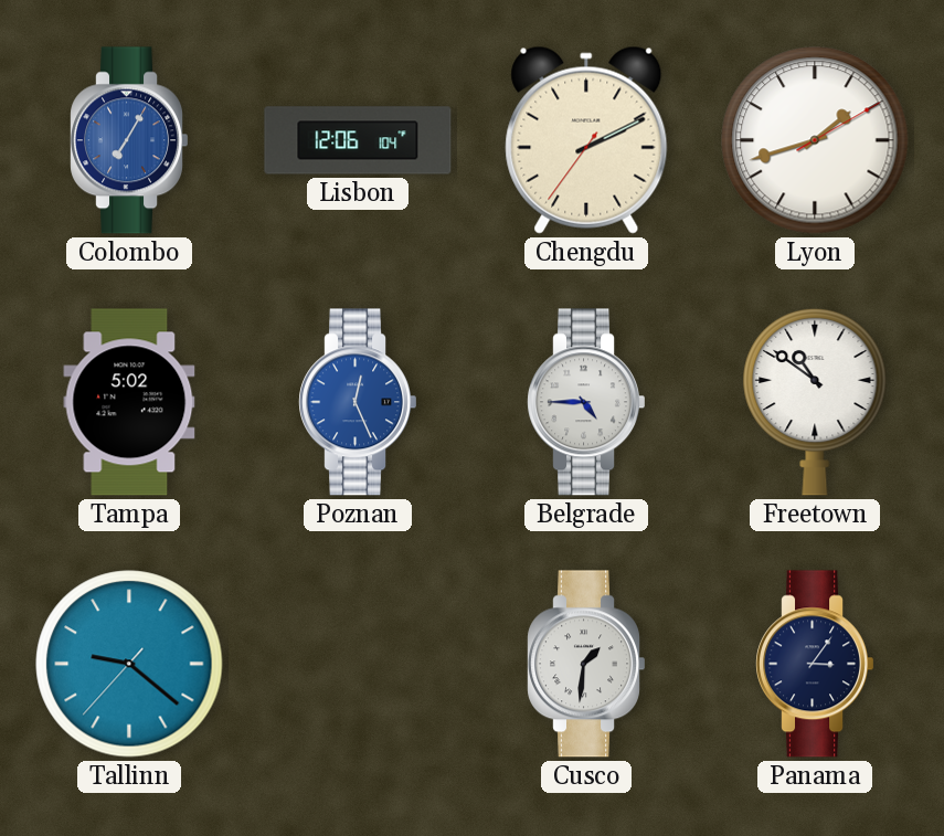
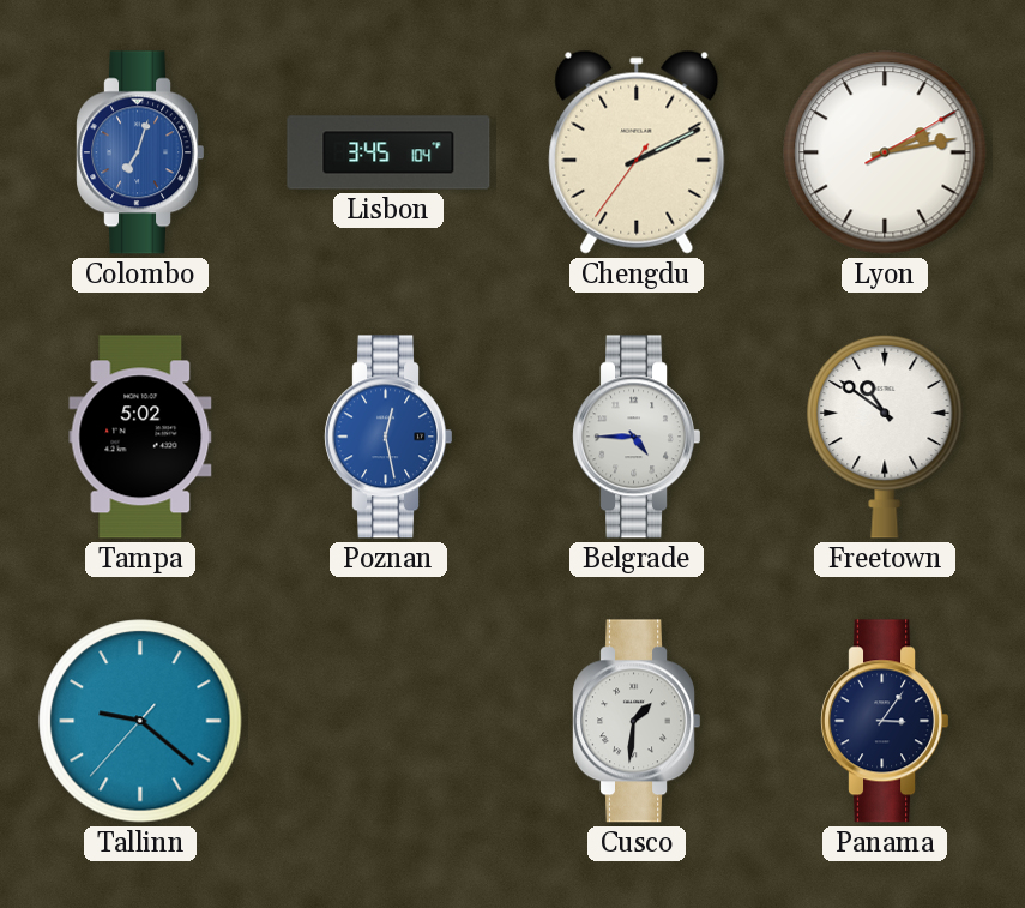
Colombo: 7:05 -> 7:03 (139, 152)
Lisbon: 12:06 -> 3:45 (388, 152)
Lyon: 1:42 -> 2:13 (885, 152)
Poznan: 12:26 -> 12:28 (387, 437)
